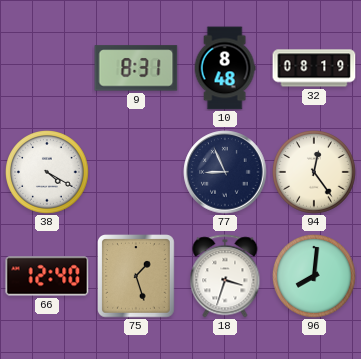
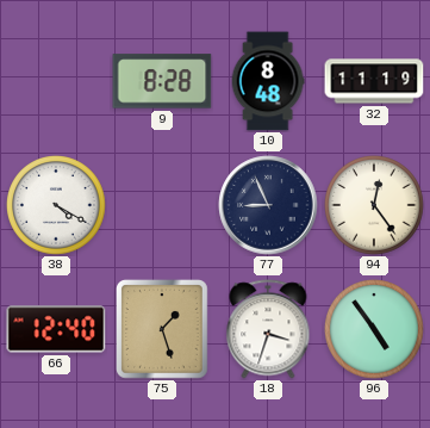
9: 8:31 -> 8:28 (162, 81)
32: 08:19 -> 11:19 (374, 81)
96: 8:01 -> 4:54 (375, 330)
